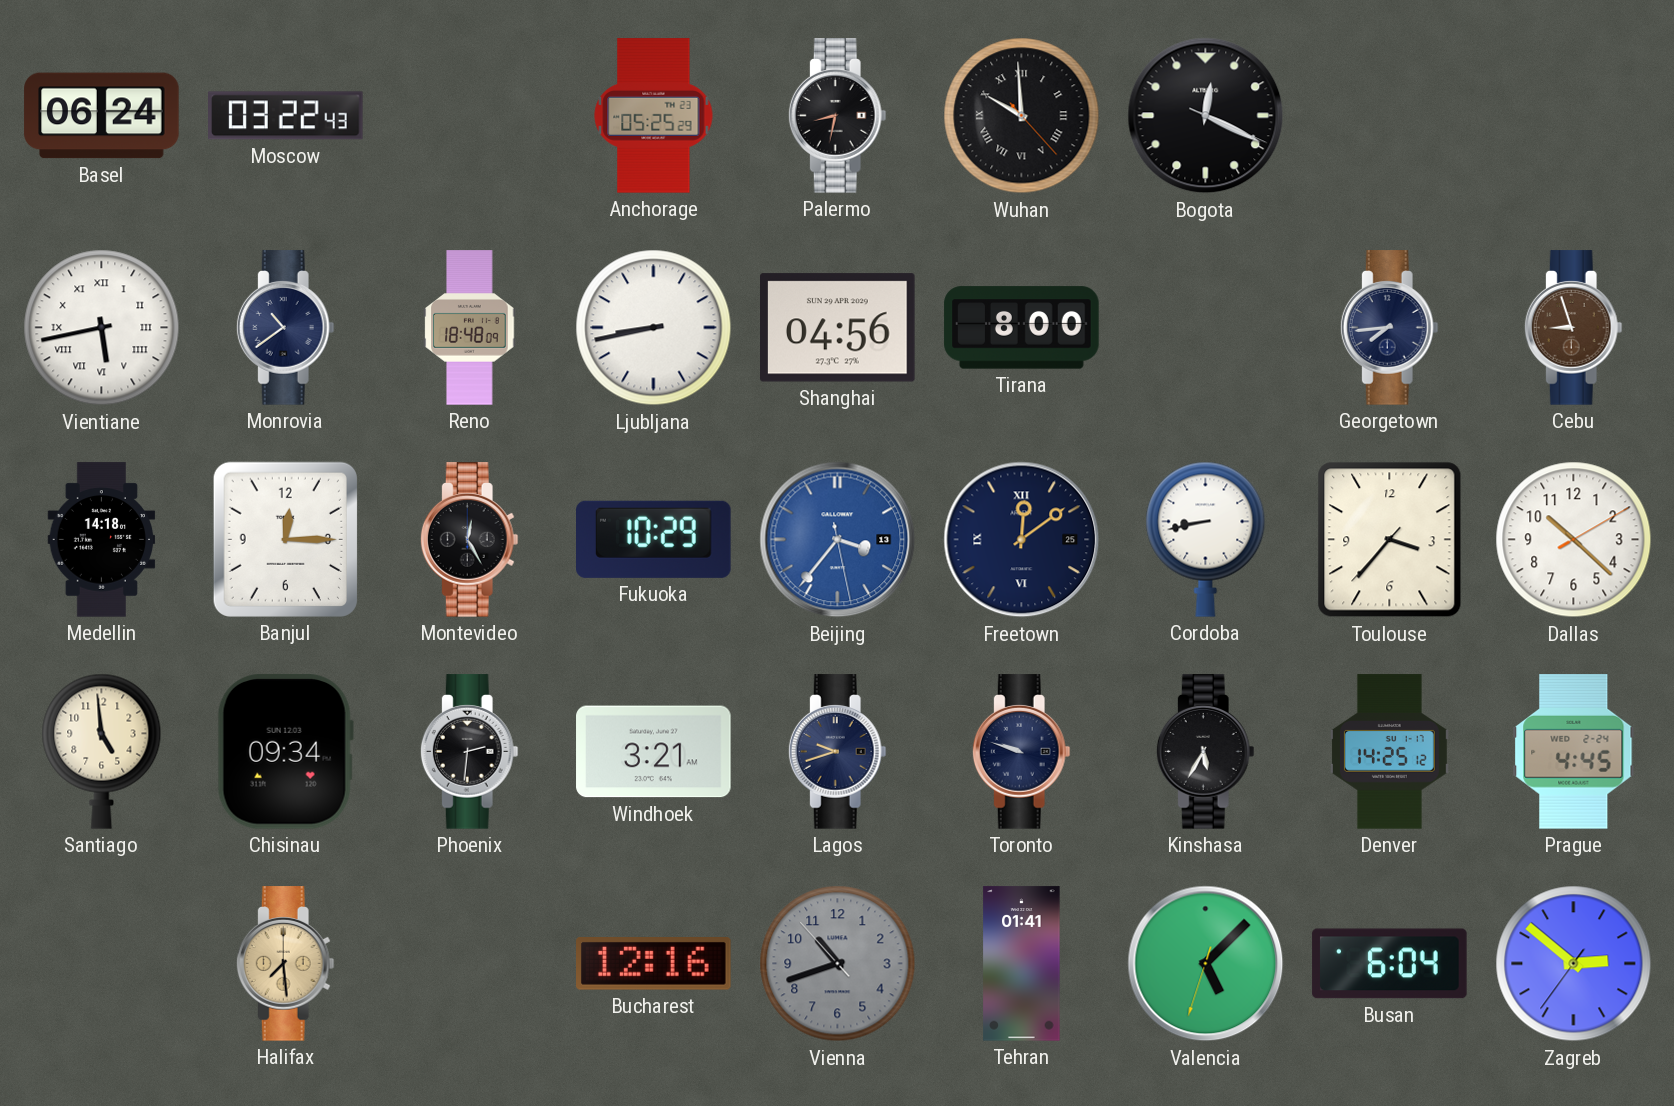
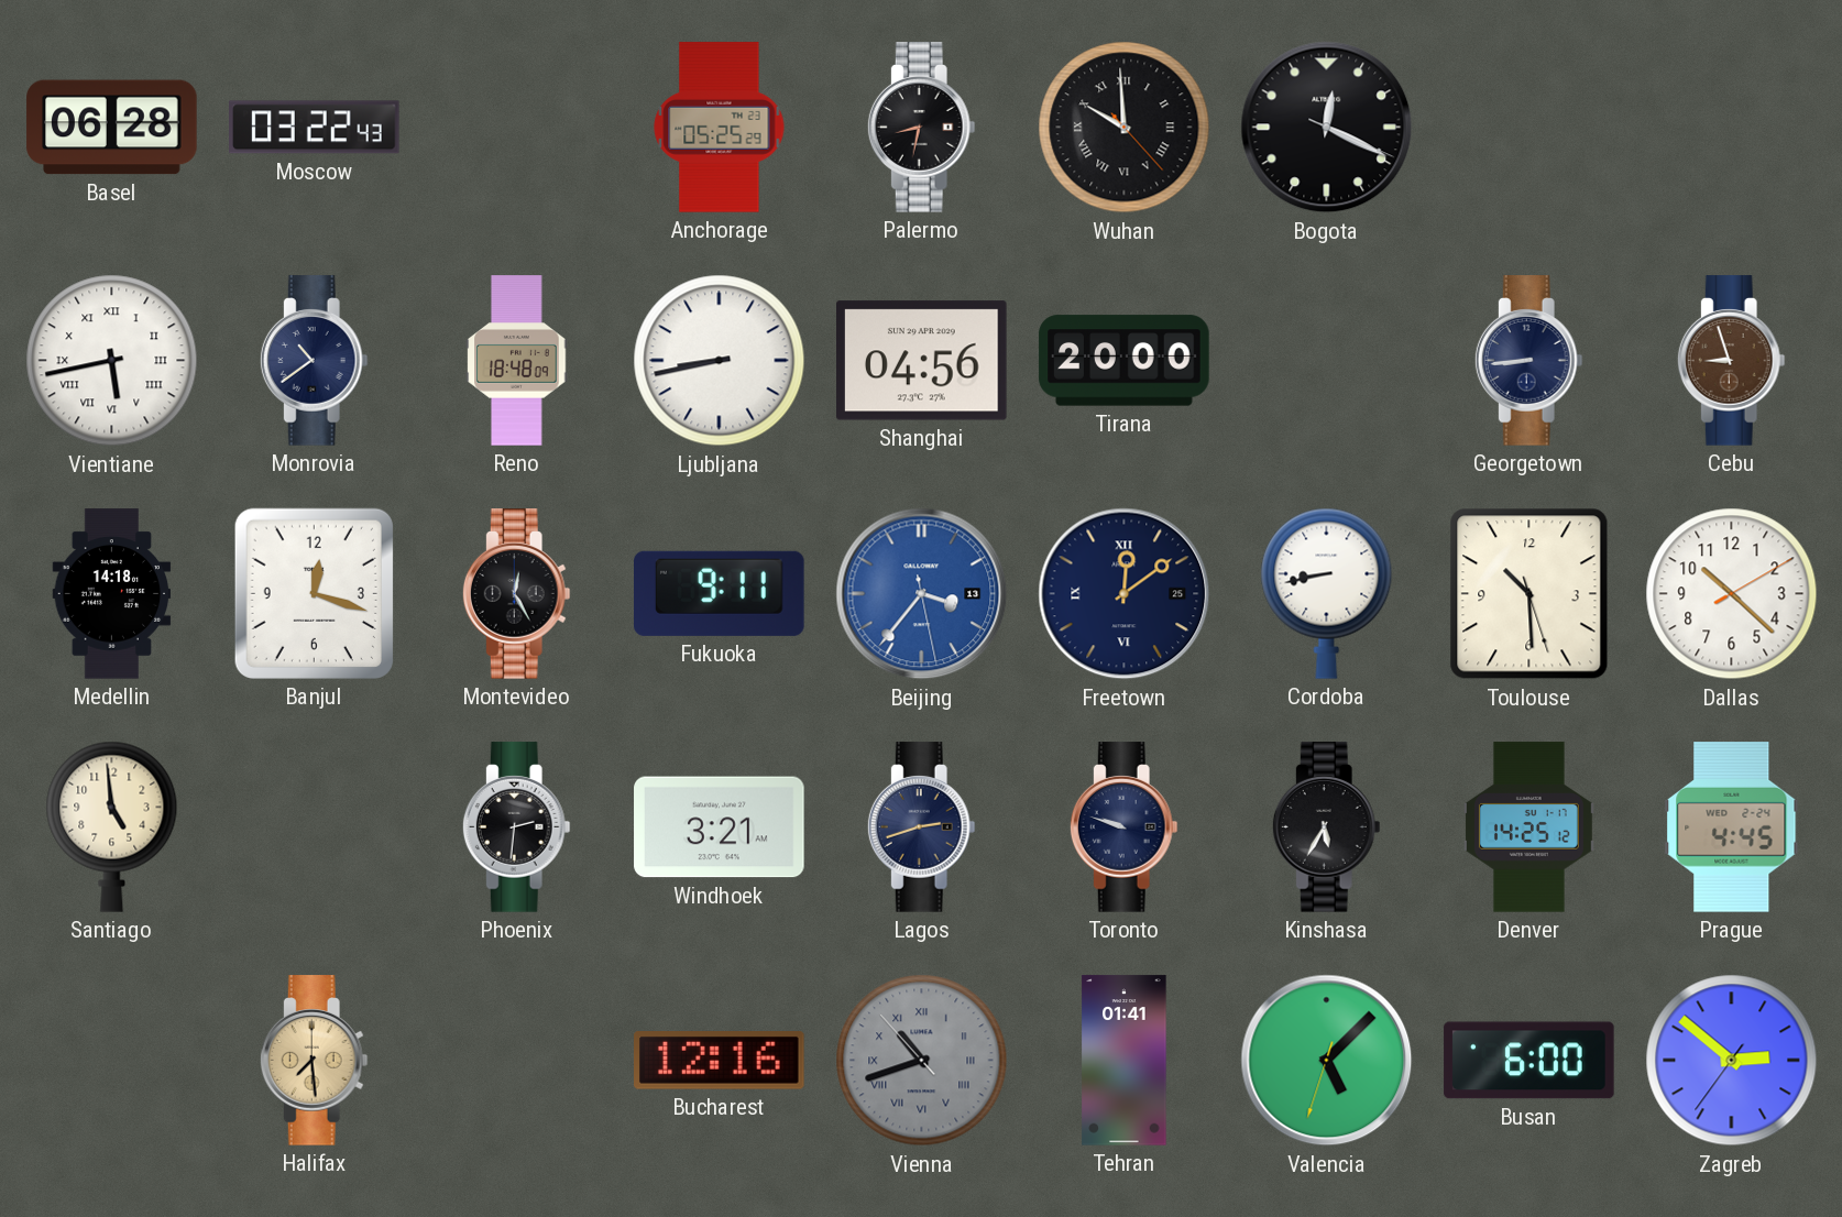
Basel: 06:24 -> 06:28 (112, 128)
Tirana: 8:00 -> 20:00 (1125, 361)
Georgetown: 7:44 -> 8:44 (1528, 361)
Banjul: 12:15 -> 12:18 (314, 593)
Fukuoka: 10:29 -> 9:11 (720, 593)
Toulouse: 3:36 -> 10:29 (1529, 594)
Chisinau: 09:34 -> none (285, 751)
Lagos: 9:42 -> 2:42 (921, 827)
Vienna numerals: Arabic -> Roman (922, 1061)
Busan: 6:04 -> 6:00 (1529, 1061)
